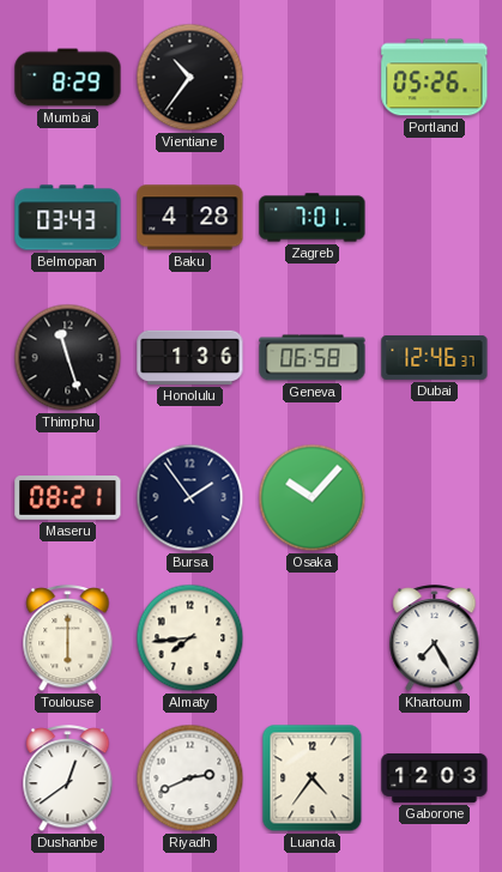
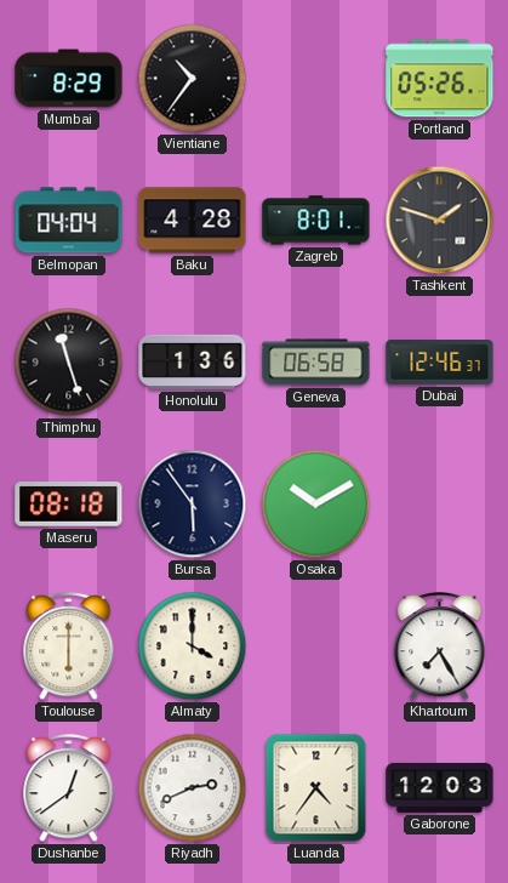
Belmopan: 03:43 -> 04:04 (69, 221)
Zagreb: 7:01 -> 8:01 (316, 221)
Tashkent: none -> 1:48 (440, 221)
Maseru: 08:21 -> 08:18 (69, 505)
Bursa: 1:54 -> 5:54 (193, 505)
Osaka: 10:07 -> 10:10 (316, 505)
Almaty: 7:44 -> 4:00 (193, 646)
